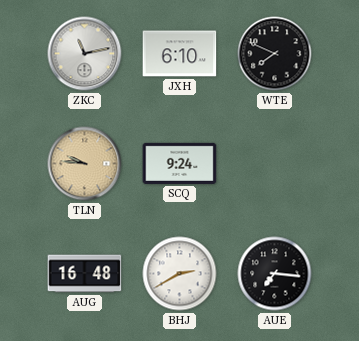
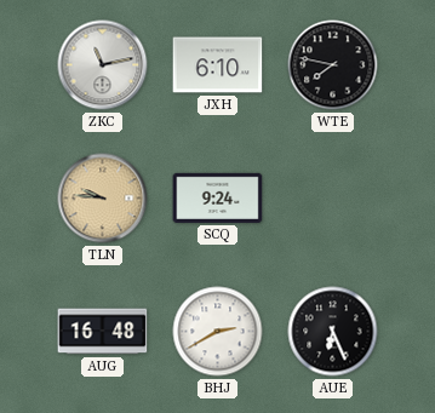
WTE: 7:49 -> 7:47 (333, 65)
AUE: 7:16 -> 6:26 (333, 332)
